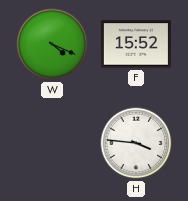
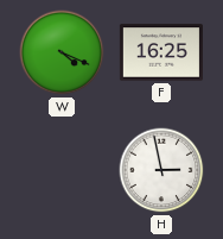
F: 15:52 -> 16:25 (161, 52)
H: 3:46 -> 2:58 (161, 170)
